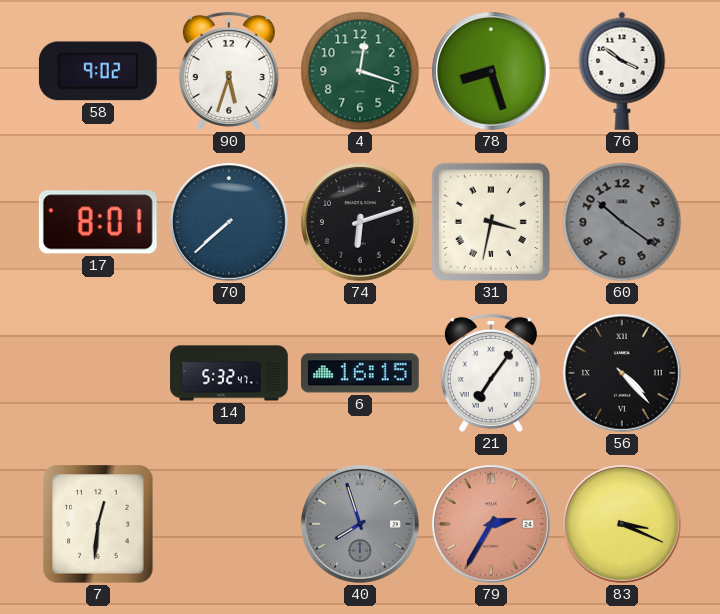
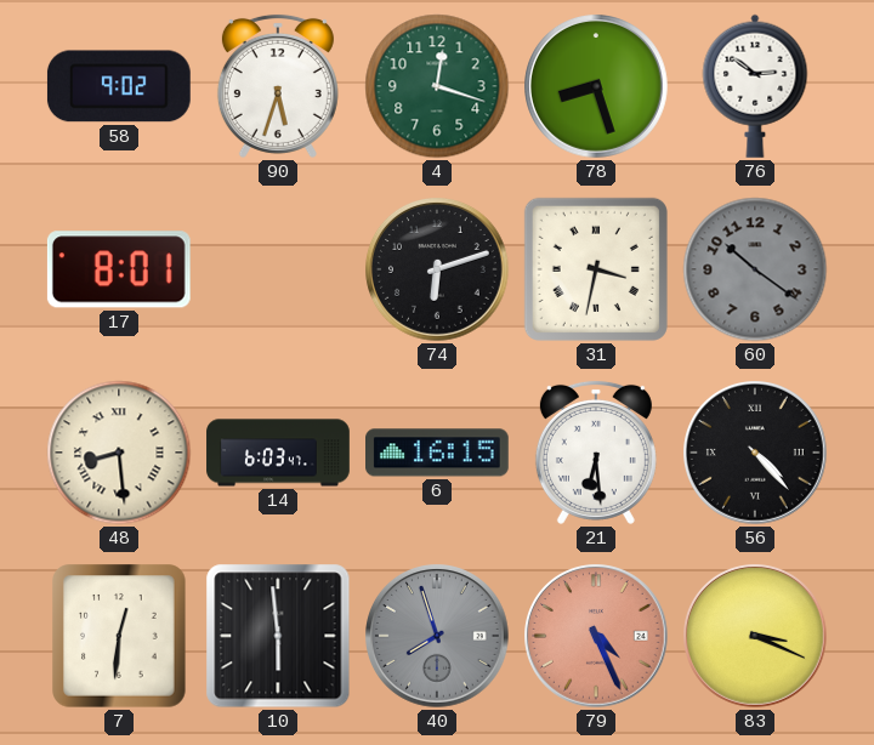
76: 3:51 -> 2:51 (755, 86)
70: 7:38 -> none (230, 223)
48: none -> 8:29 (119, 453)
14: 5:32 -> 6:03 (278, 453)
21: 7:06 -> 6:29 (596, 453)
10: none -> 5:59 (278, 636)
79: 2:35 -> 4:26 (597, 637)
